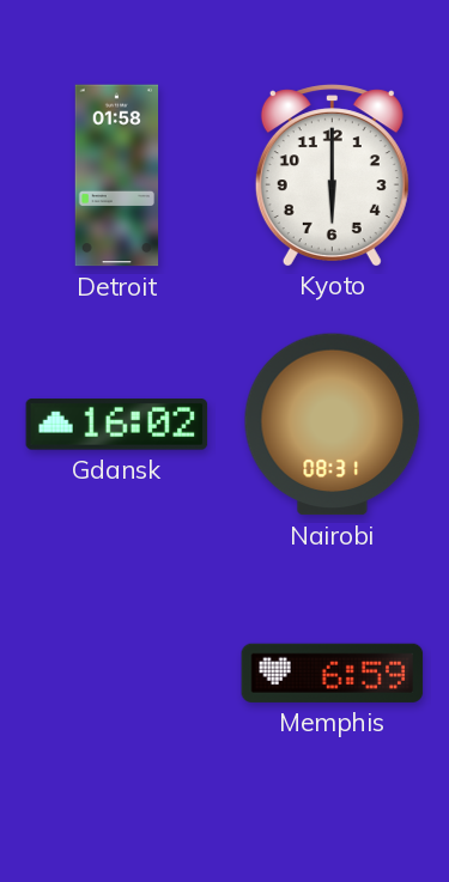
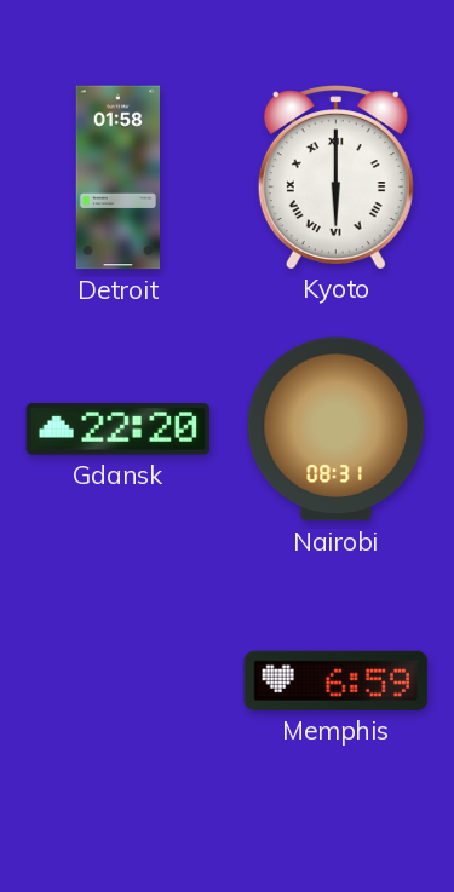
Kyoto numerals: Arabic -> Roman (335, 177)
Gdansk: 16:02 -> 22:20 (119, 430)
